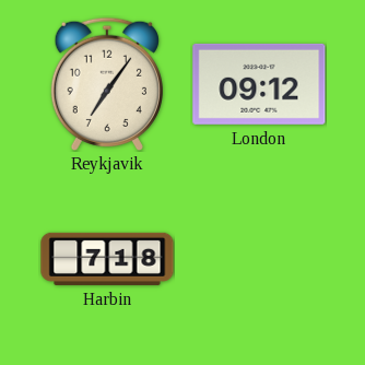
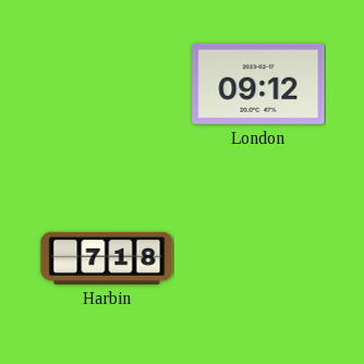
Reykjavik: 7:06 -> none (107, 83)
